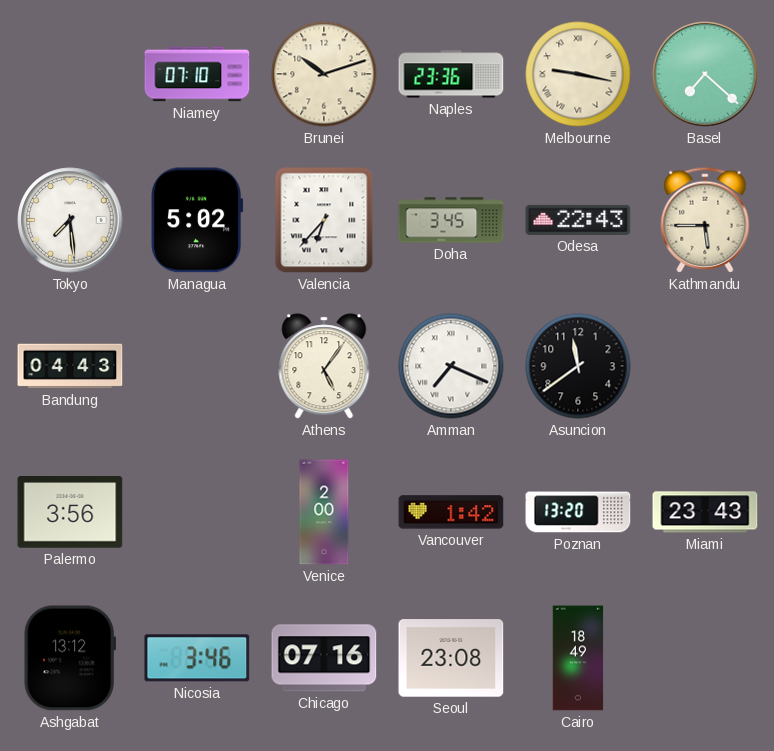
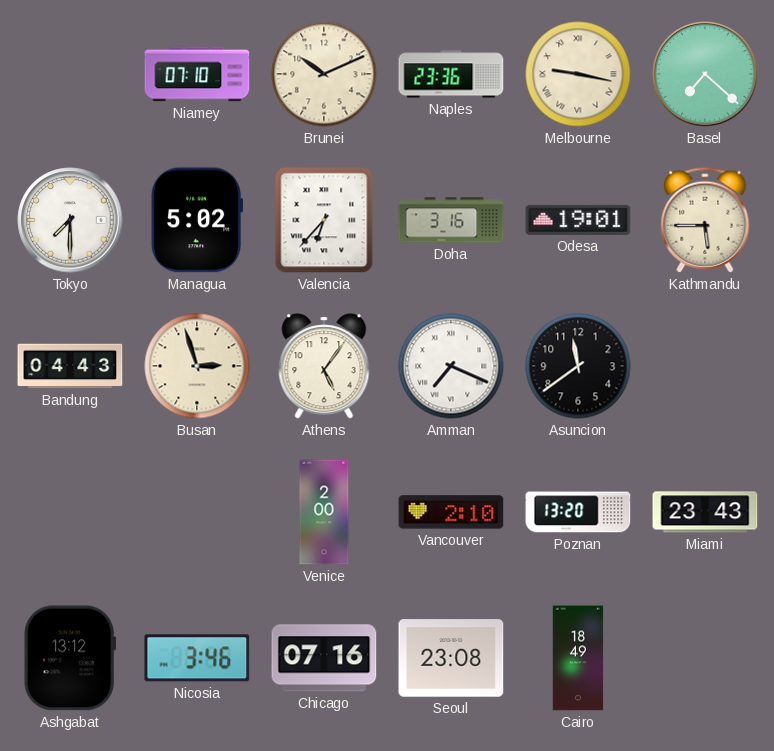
Brunei: 10:12 -> 10:11 (324, 74)
Tokyo: 7:29 -> 7:30 (70, 220)
Doha: 3:45 -> 3:16 (451, 220)
Odesa: 22:43 -> 19:01 (578, 220)
Busan: none -> 2:57 (197, 366)
Palermo: 3:56 -> none (70, 513)
Vancouver: 1:42 -> 2:10 (451, 512)
